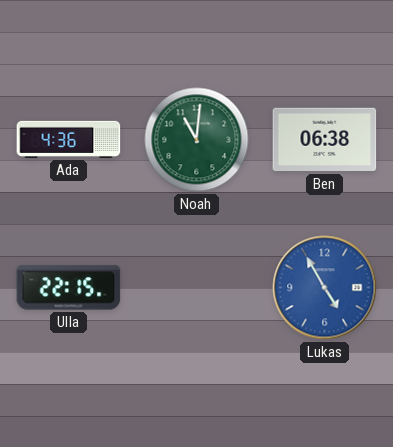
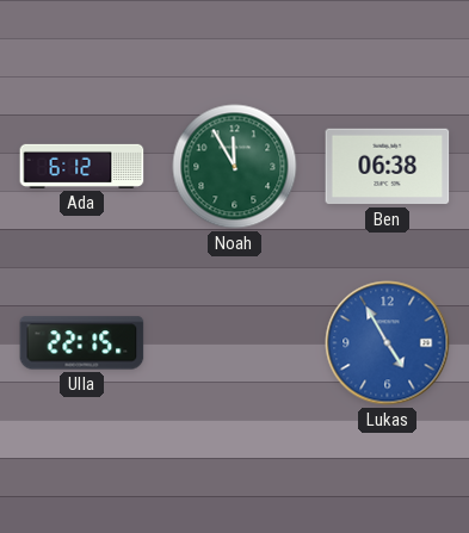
Ada: 4:36 -> 6:12 (82, 166)
Noah: 11:01 -> 11:55 (235, 167)
